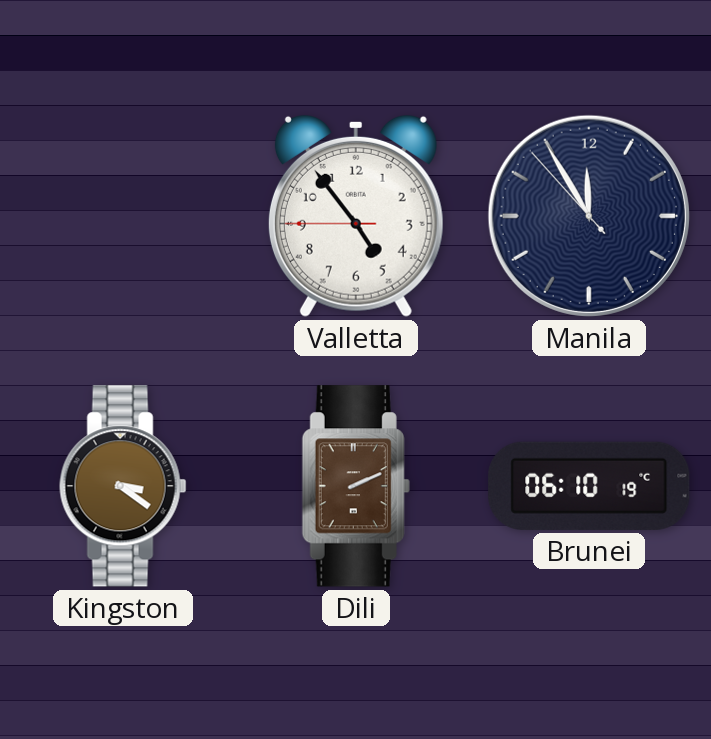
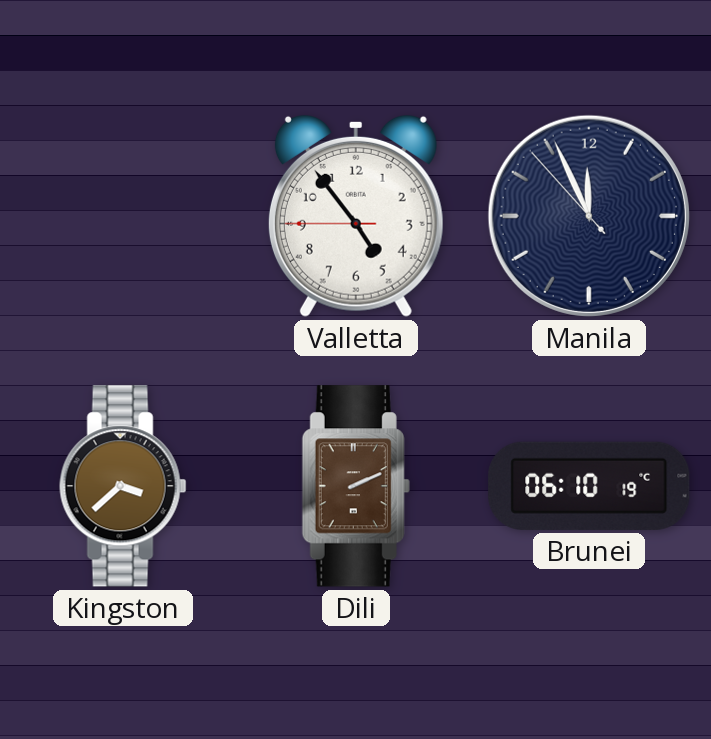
Manila: 11:54 -> 11:55 (589, 216)
Kingston: 3:21 -> 3:38 (123, 486)
